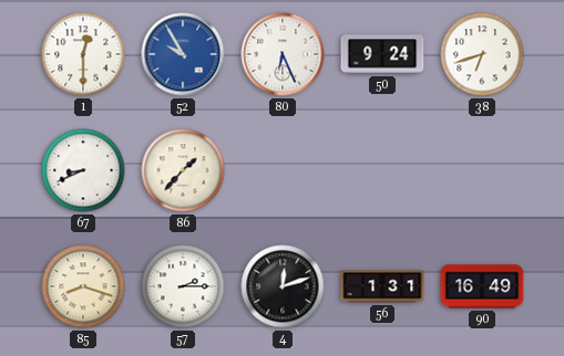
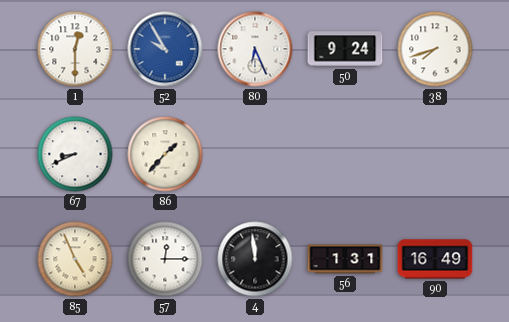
38: 6:42 -> 7:42 (435, 49)
85: 8:18 -> 4:56 (75, 259)
57: 2:15 -> 12:15 (165, 259)
4: 12:12 -> 11:59 (255, 259)
